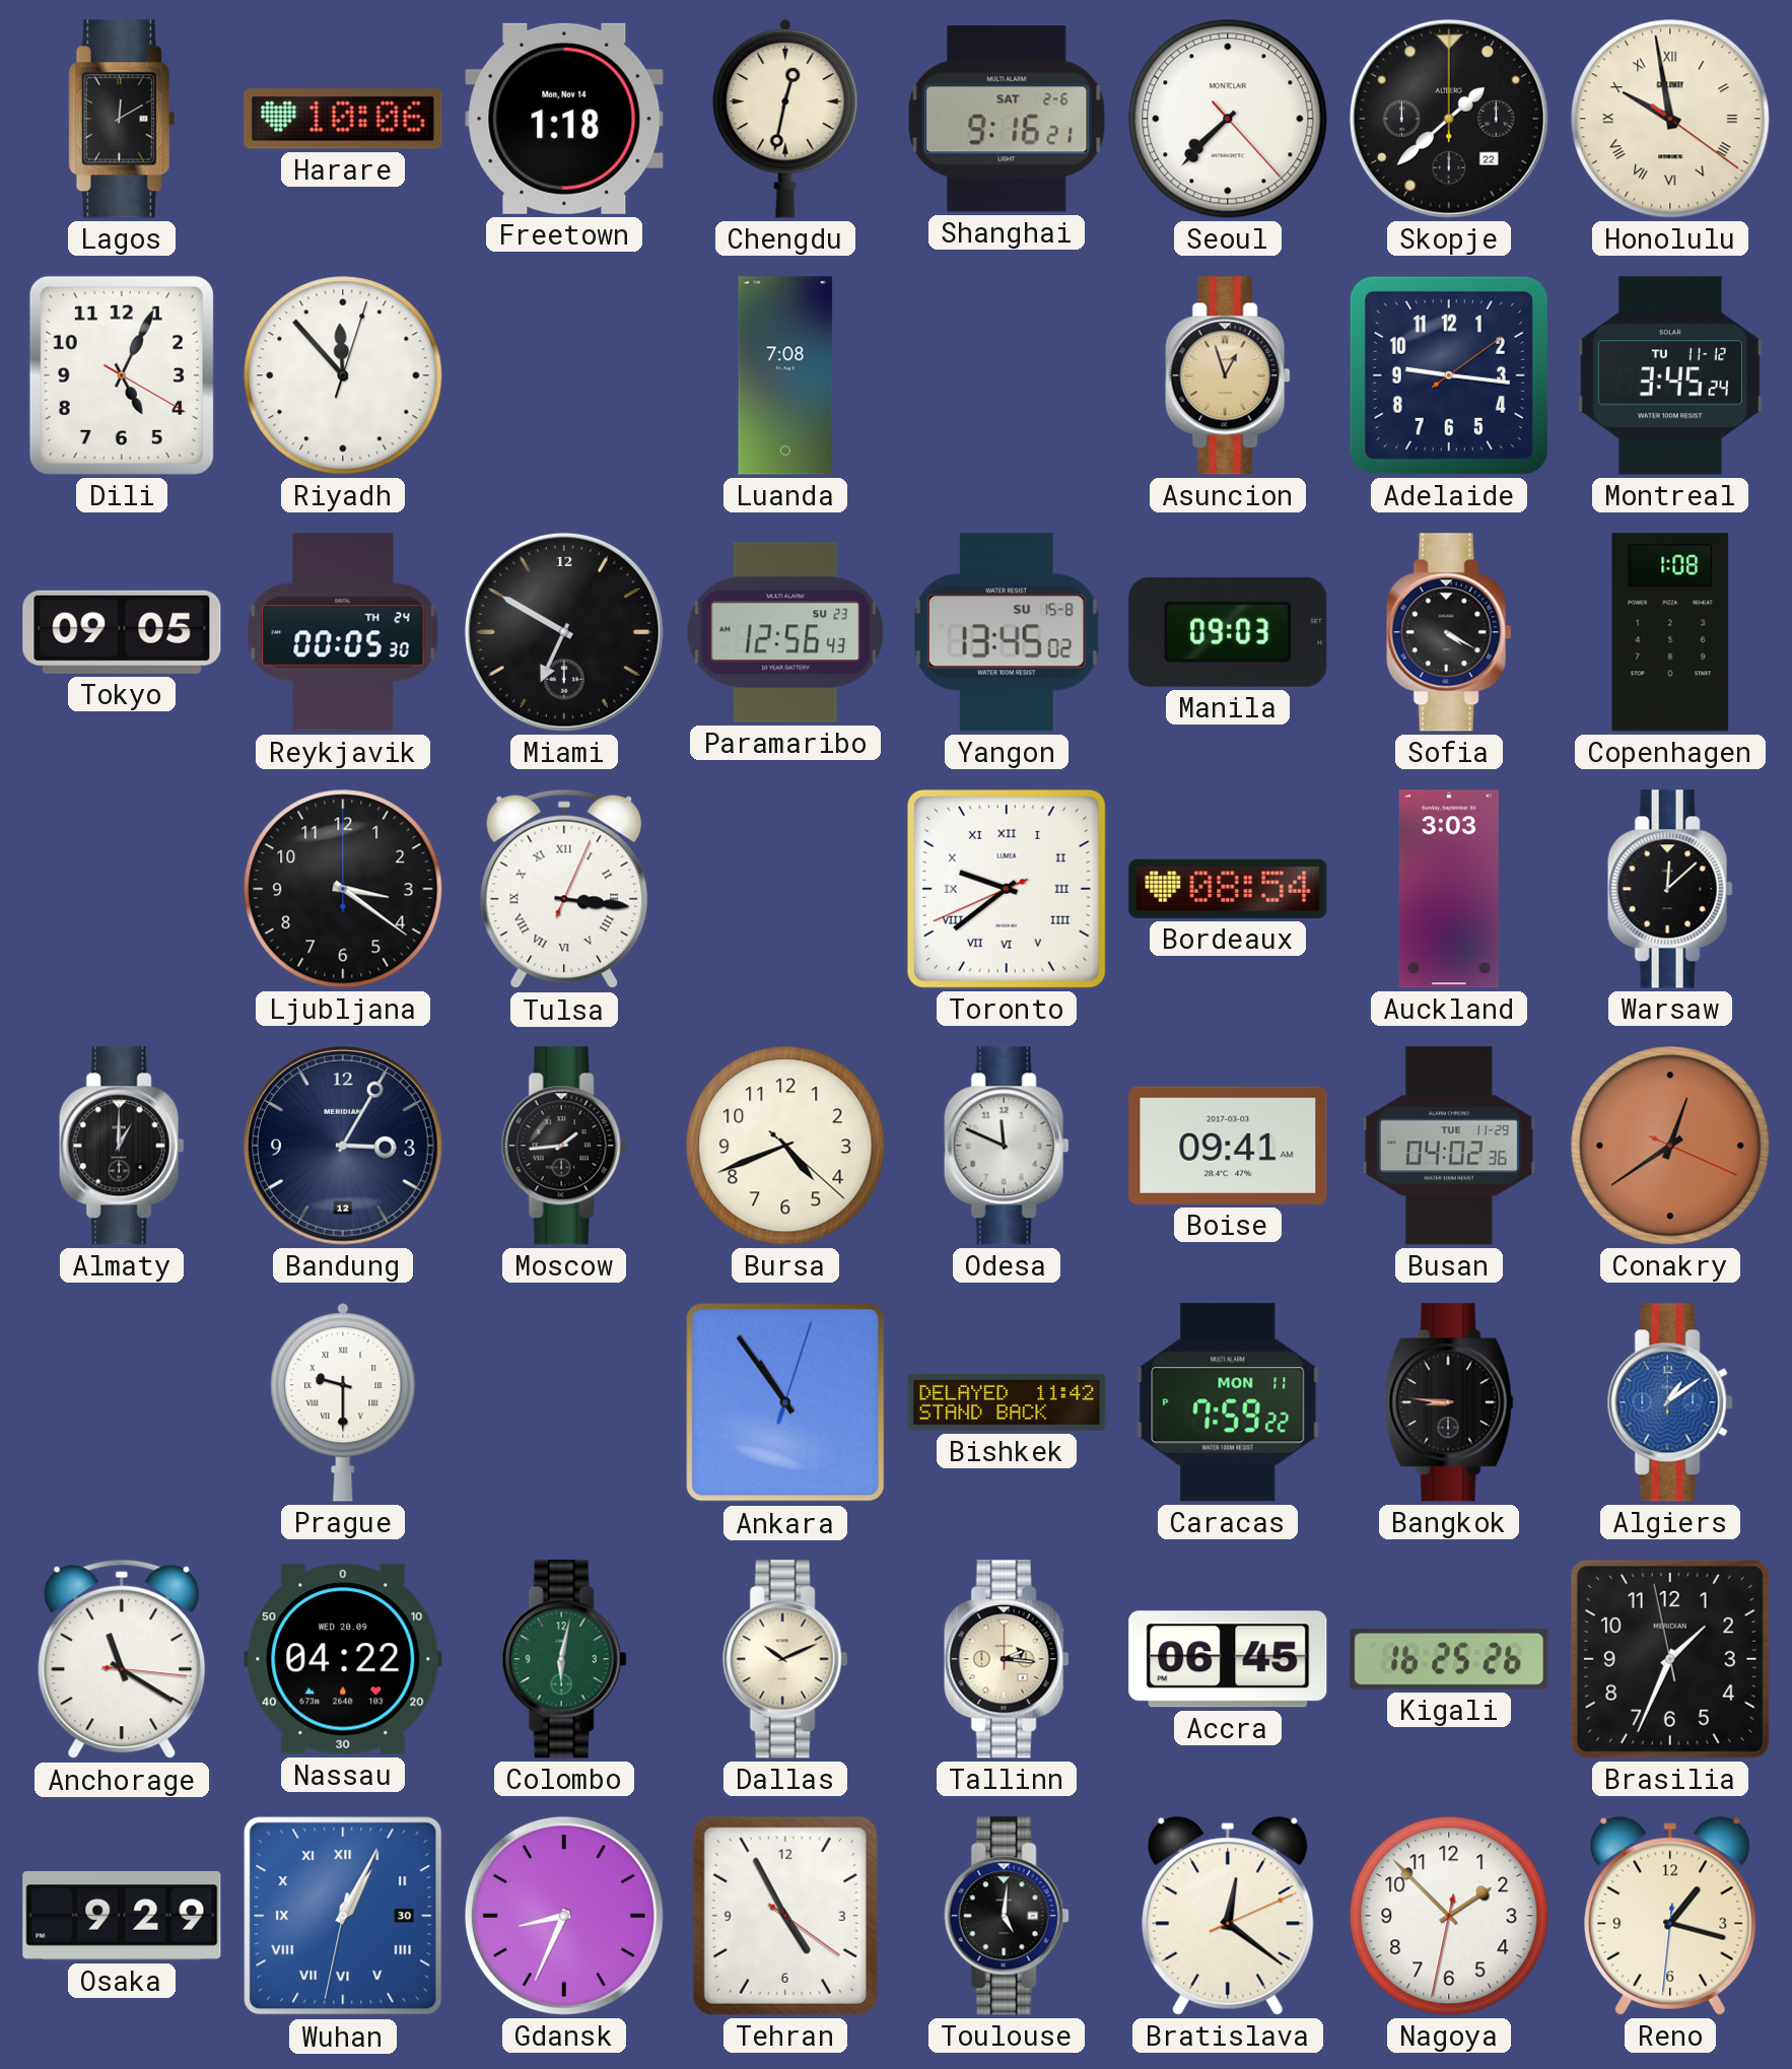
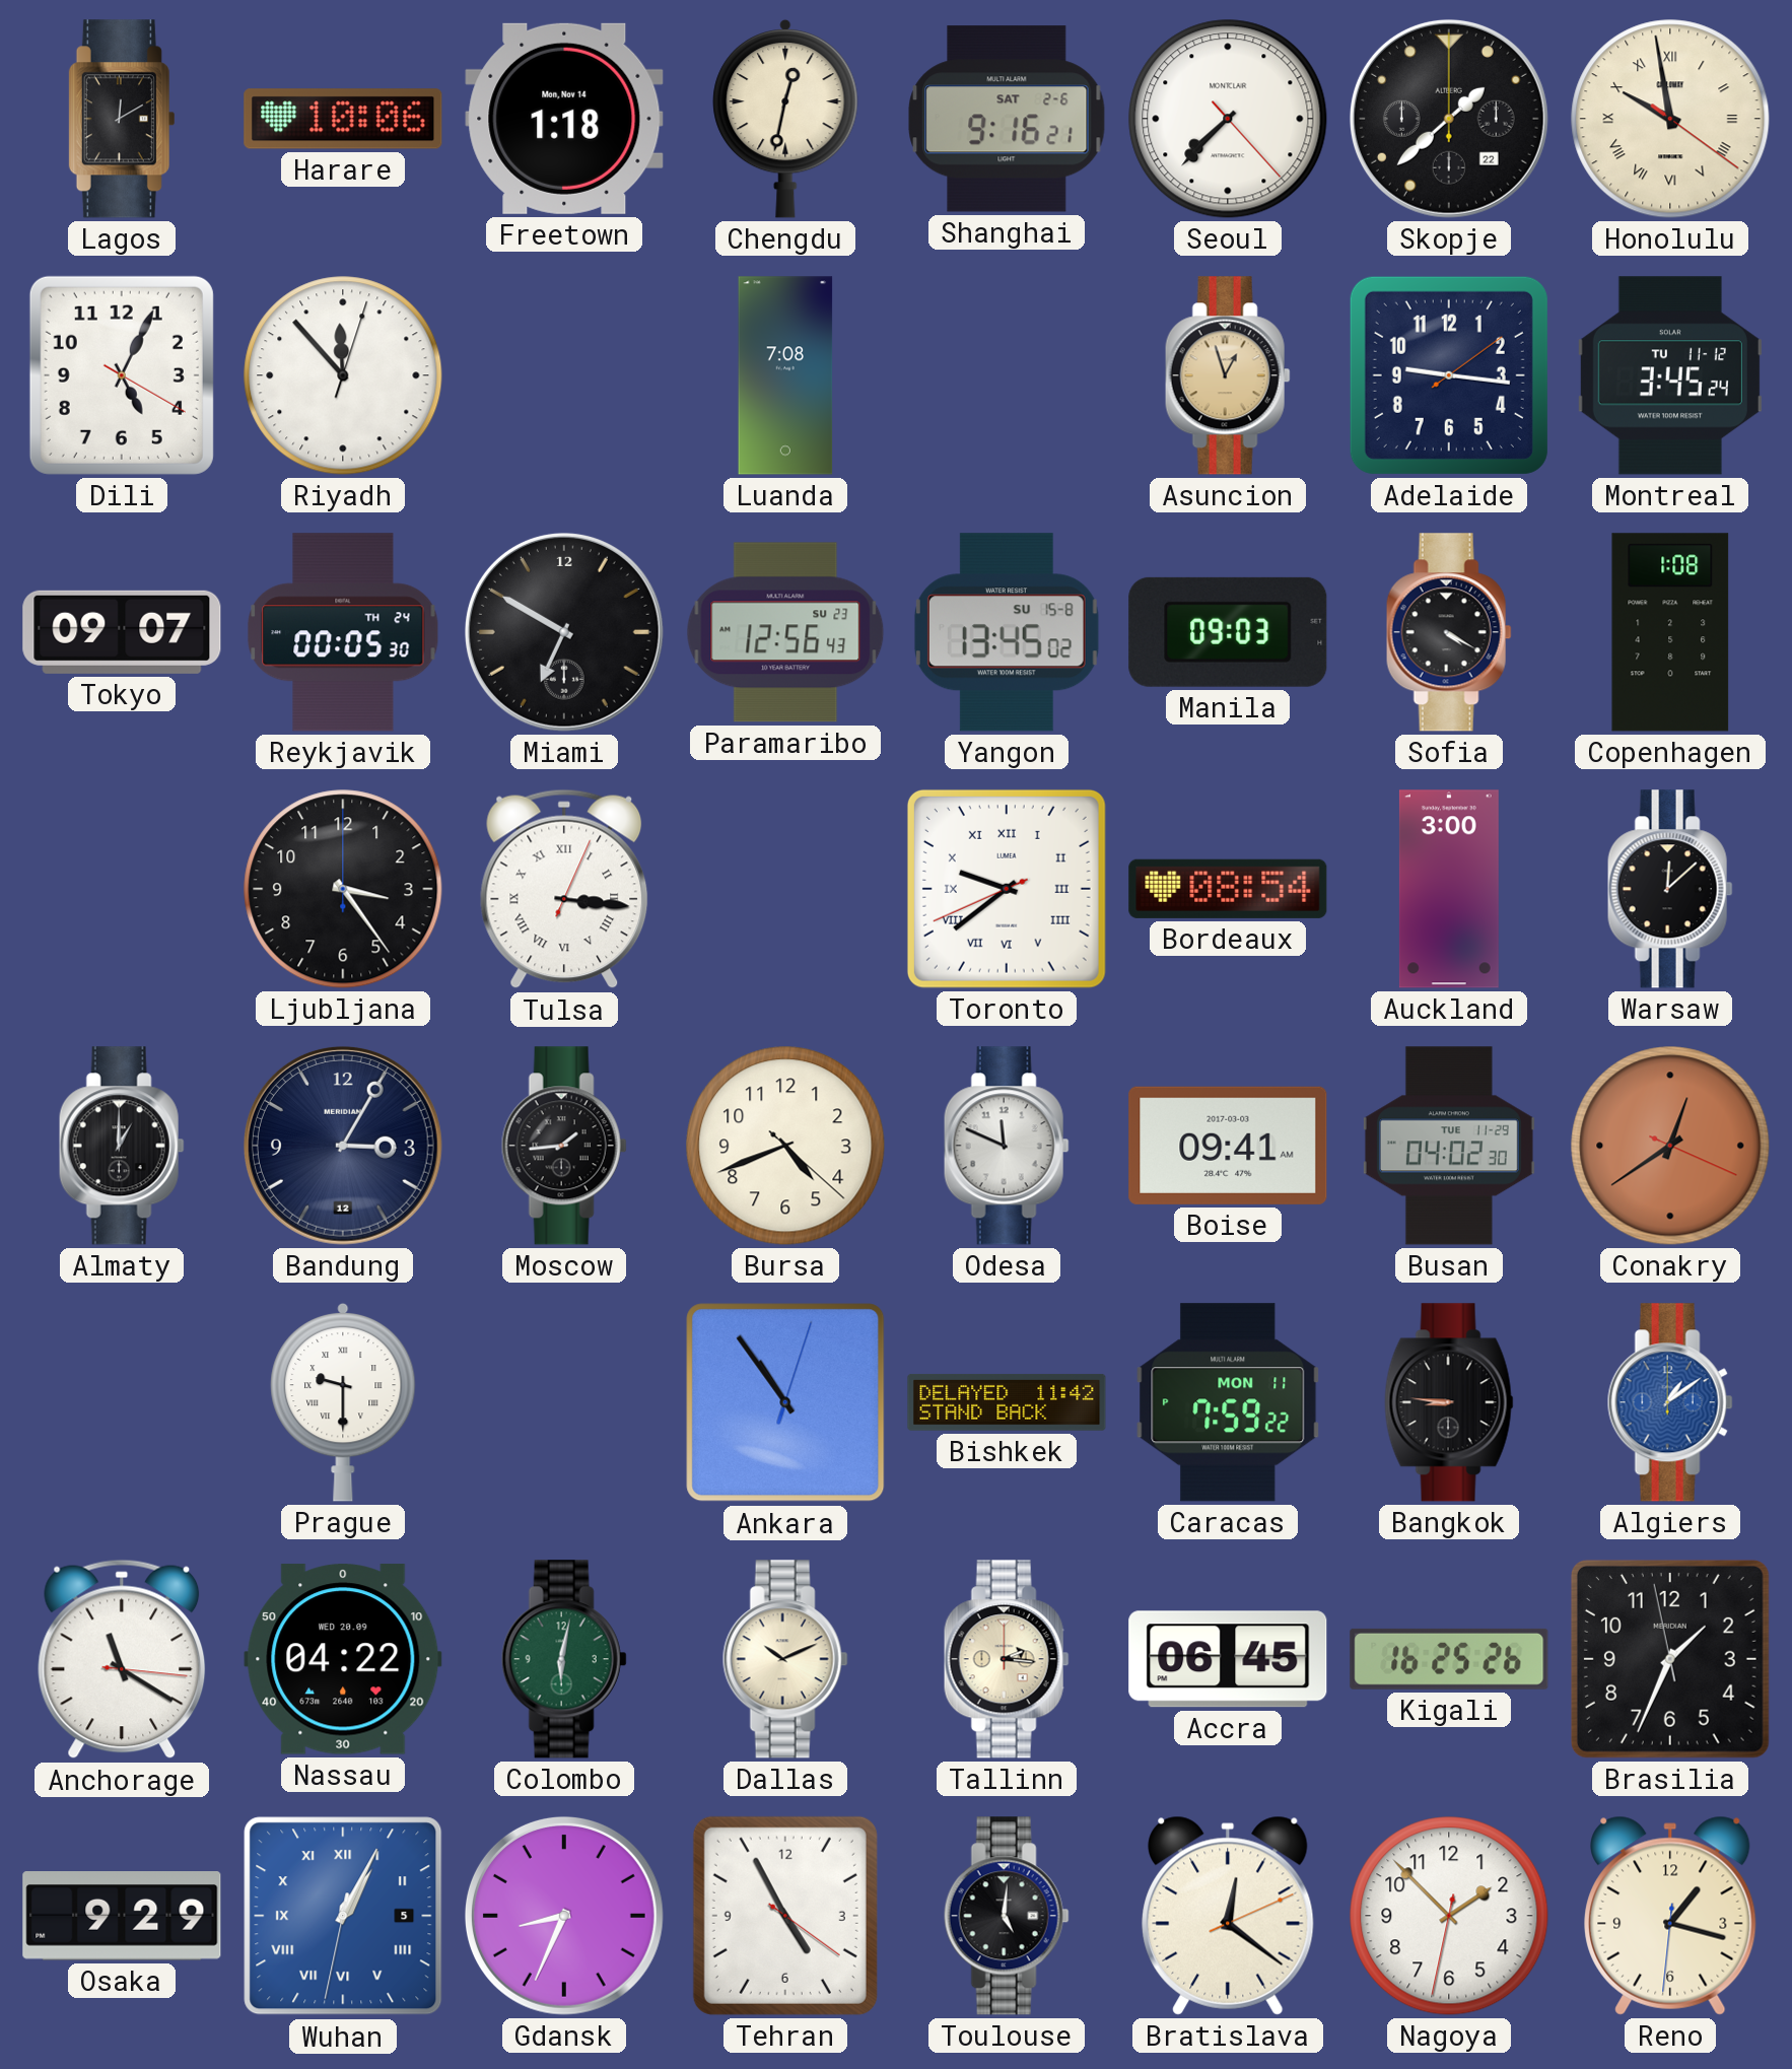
Tokyo: 09:05 -> 09:07 (122, 632)
Ljubljana: 3:21 -> 3:24 (343, 889)
Auckland: 3:03 -> 3:00 (1449, 889)
Busan: 04:02:36 -> 04:02:30 (1449, 1146)
Wuhan date: 30 -> 5 (343, 1916)
